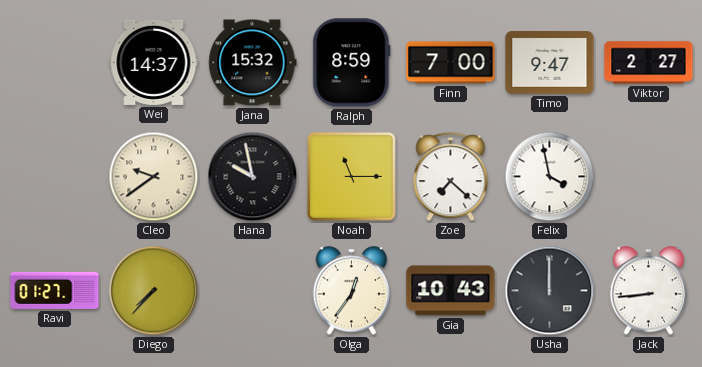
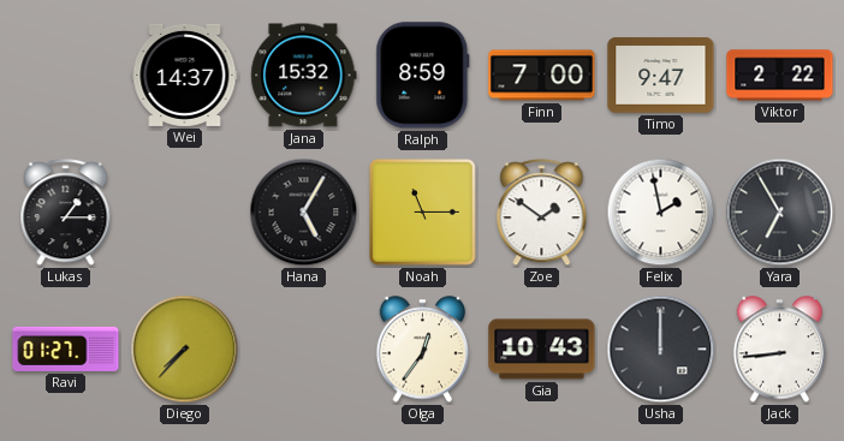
Viktor: 2:27 -> 2:22 (780, 76)
Lukas: none -> 1:15 (66, 213)
Cleo: 9:39 -> none (154, 177)
Hana: 9:58 -> 5:05 (304, 213)
Zoe: 7:22 -> 1:51 (542, 213)
Felix: 3:58 -> 1:58 (661, 213)
Yara: none -> 6:55 (780, 213)
